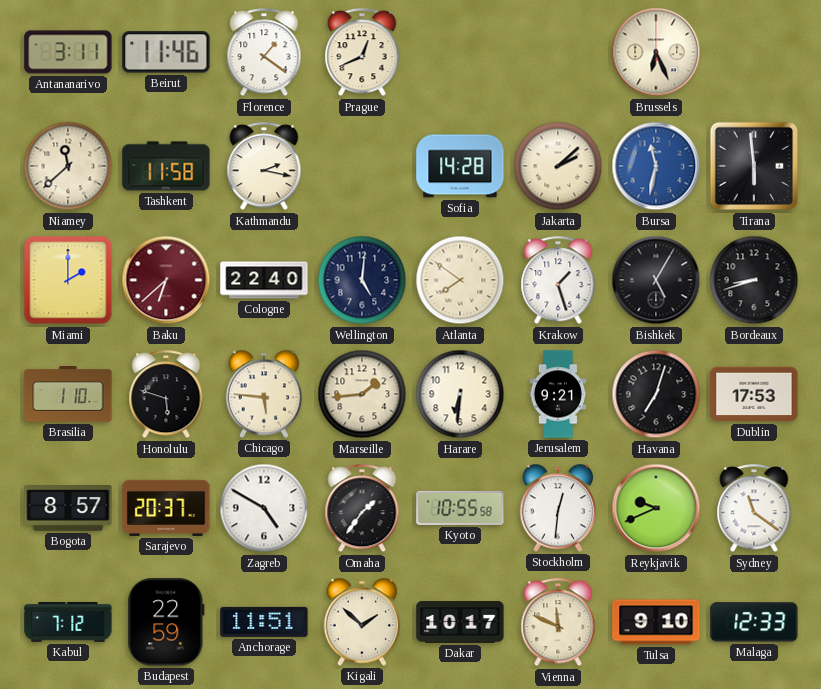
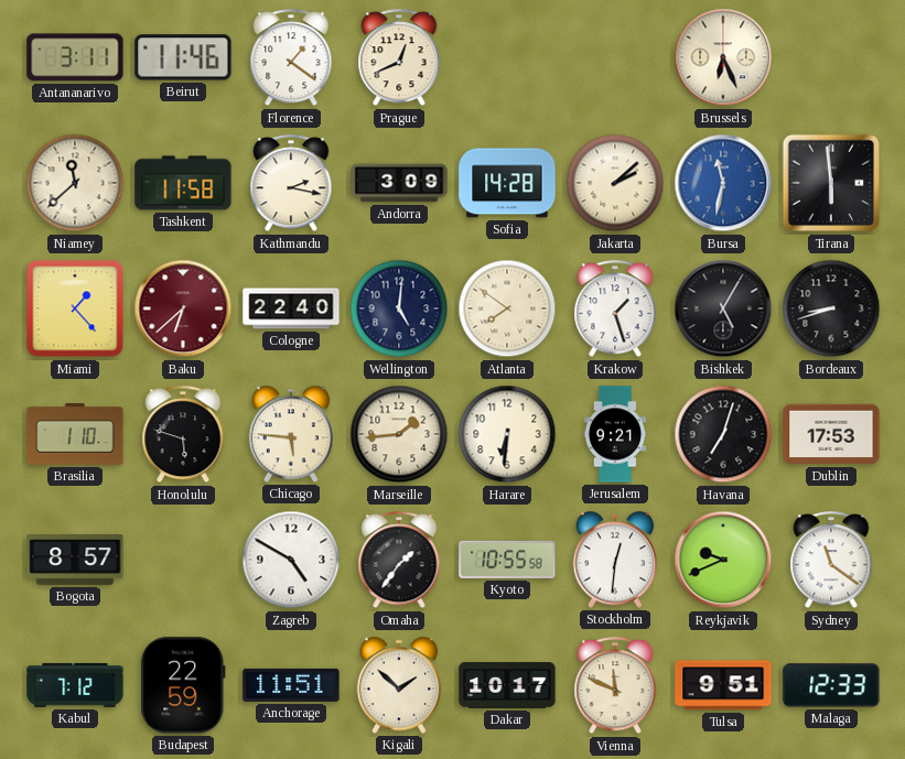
Andorra: none -> 3:09 (399, 183)
Miami: 2:00 -> 1:23 (75, 308)
Sarajevo: 20:37 -> none (166, 508)
Tulsa: 9:10 -> 9:51 (723, 685)
